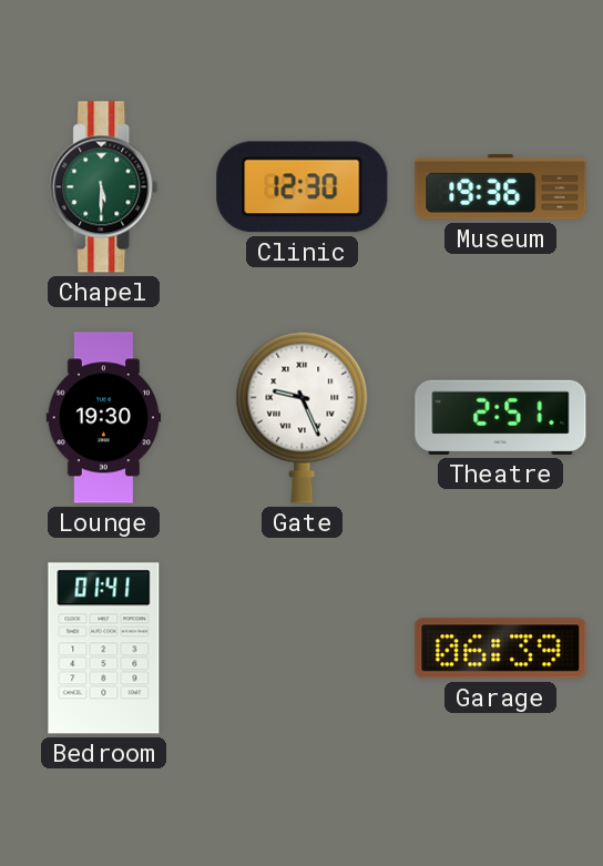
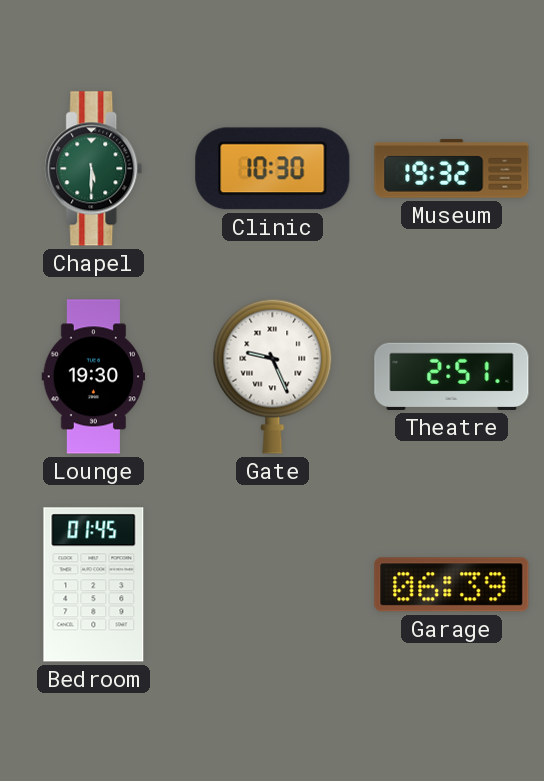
Clinic: 12:30 -> 10:30 (273, 169)
Museum: 19:36 -> 19:32 (452, 169)
Bedroom: 01:41 -> 01:45 (94, 585)
